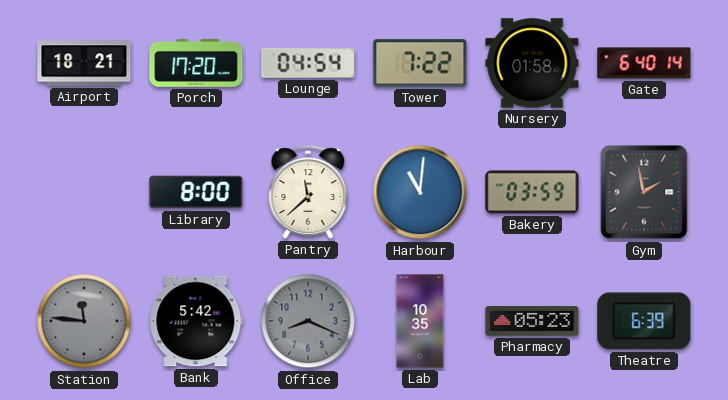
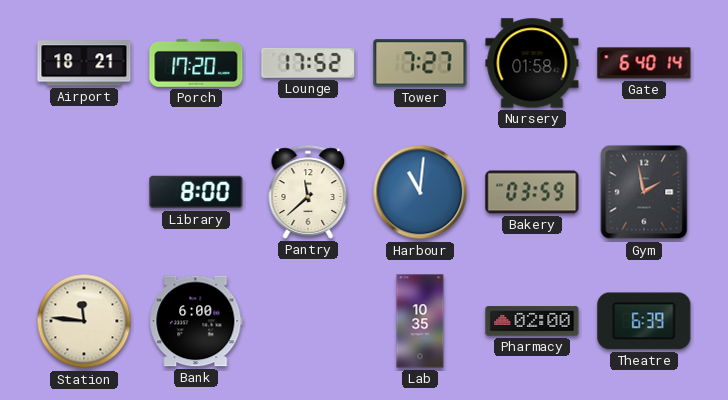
Lounge: 04:54 -> 17:52 (308, 63)
Tower: 7:22 -> 7:27 (420, 63)
Station dial: grey -> cream (84, 321)
Bank: 5:42 -> 6:00 (196, 321)
Office: 8:19 -> none (308, 321)
Pharmacy: 05:23 -> 02:00 (532, 321)
